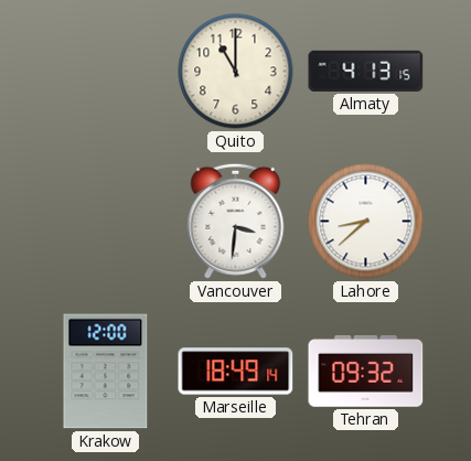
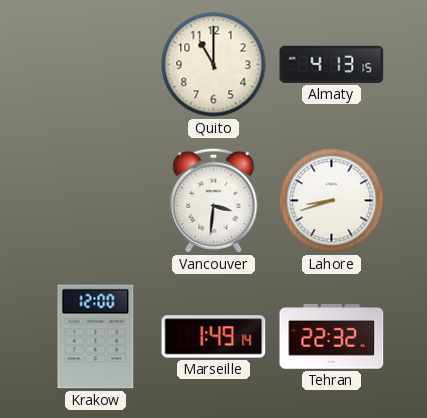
Lahore: 8:38 -> 8:42 (332, 201)
Marseille: 18:49 -> 1:49 (214, 337)
Tehran: 09:32 -> 22:32 (332, 336)
